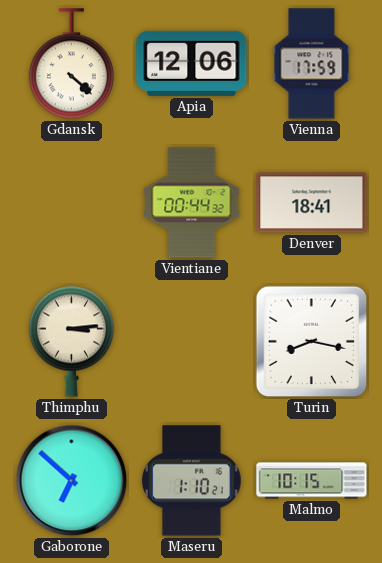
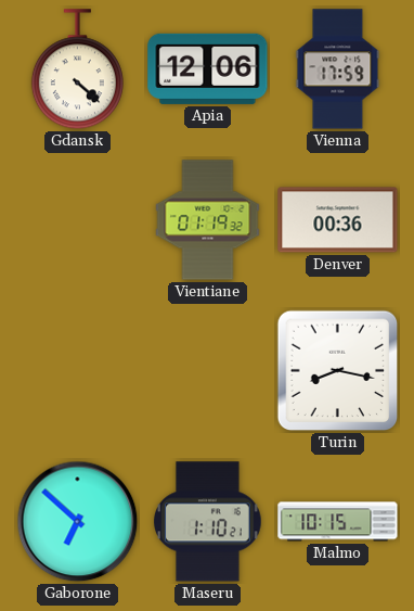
Vientiane: 00:44 -> 01:19 (208, 220)
Denver: 18:41 -> 00:36 (338, 220)
Thimphu: 3:14 -> none (71, 341)
